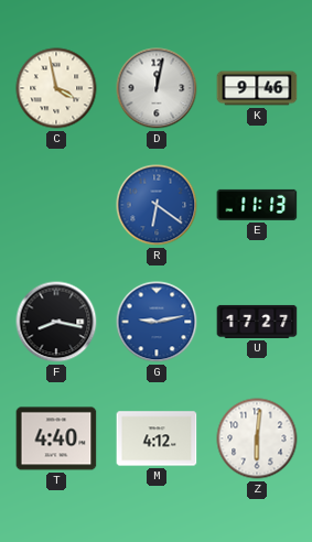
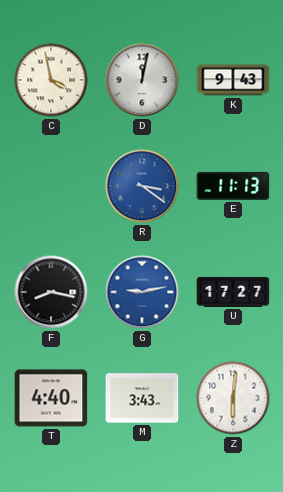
K: 9:46 -> 9:43 (233, 80)
R: 6:21 -> 3:21 (142, 186)
M: 4:12 -> 3:43 (142, 398)
